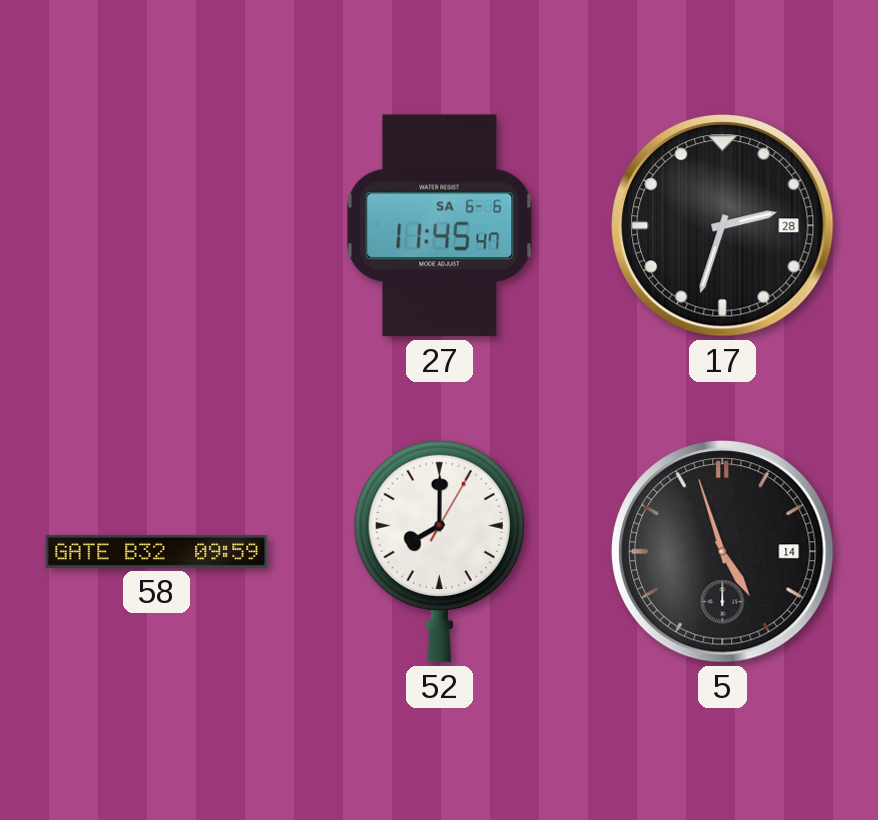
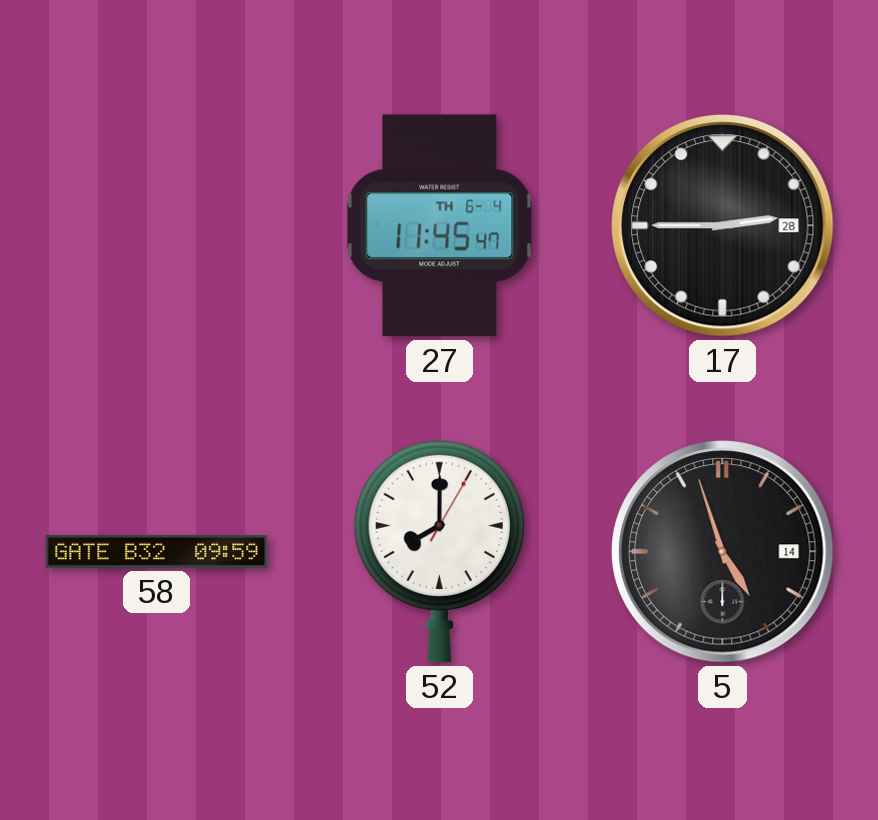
27 date: SA 6-6 -> TH 6-4 (440, 226)
17: 2:33 -> 2:45 (723, 226)
